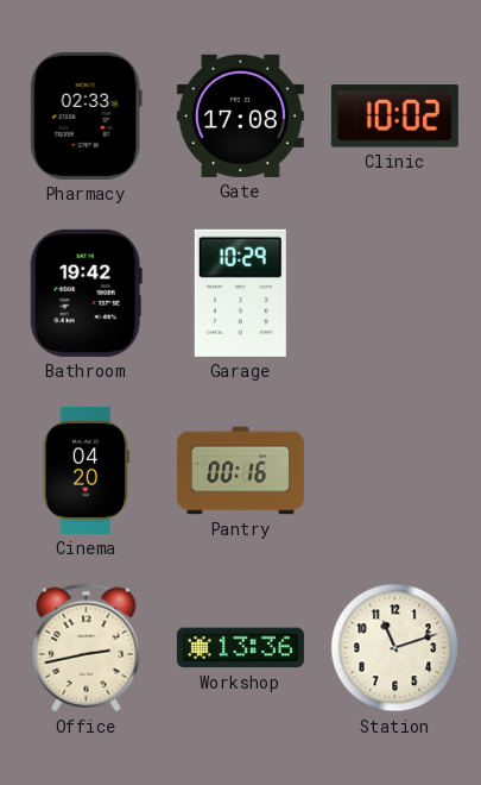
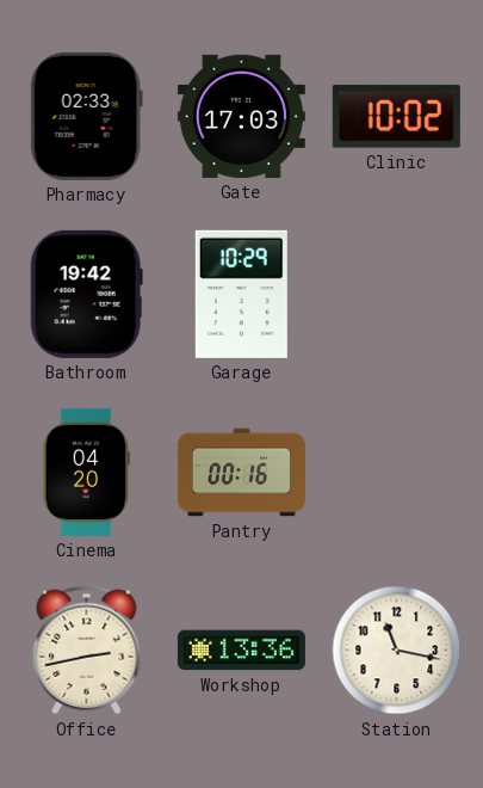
Gate: 17:08 -> 17:03 (241, 116)
Station: 11:12 -> 11:17 (397, 651)
